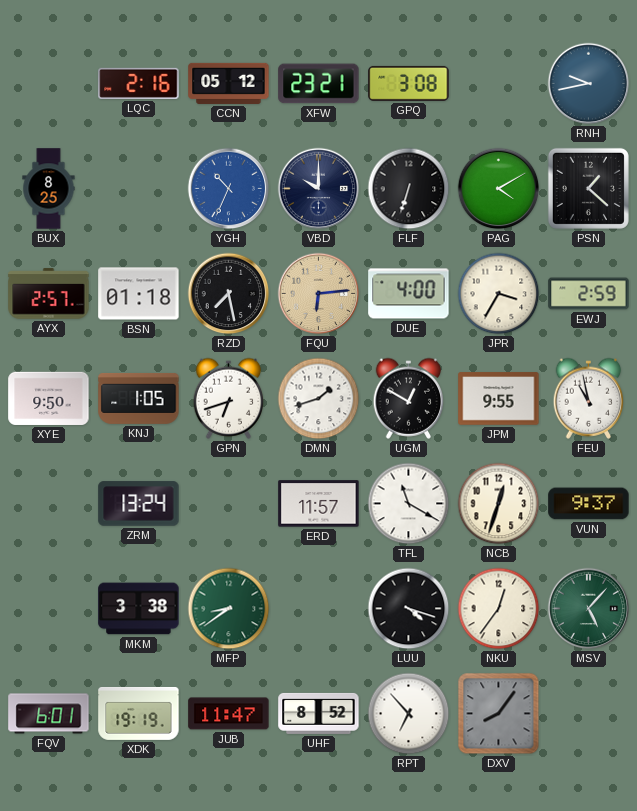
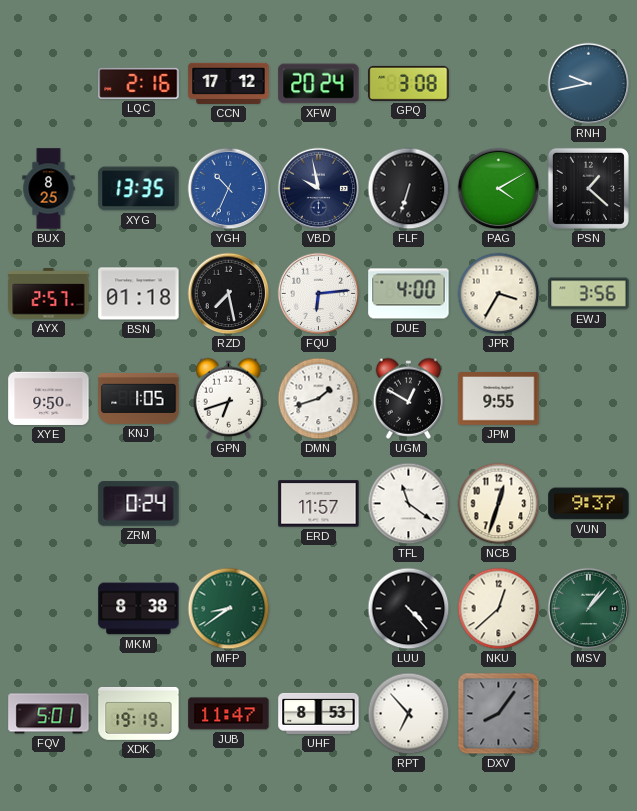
CCN: 05:12 -> 17:12 (229, 83)
XFW: 23:21 -> 20:24 (319, 84)
XYG: none -> 13:35 (139, 189)
VBD: 10:00 -> 9:58 (319, 189)
FQU dial: champagne -> white (319, 294)
EWJ: 2:59 -> 3:56 (589, 294)
FEU: 10:58 -> none (589, 398)
ZRM: 13:24 -> 0:24 (139, 504)
TFL: 11:20 -> 11:21 (409, 504)
MKM: 3:38 -> 8:38 (139, 609)
LUU: 4:18 -> 4:23 (409, 609)
NKU: 12:36 -> 12:38 (499, 609)
MSV: 5:07 -> 1:07 (589, 609)
FQV: 6:01 -> 5:01 (49, 714)
UHF: 8:52 -> 8:53 (319, 713)
